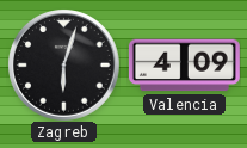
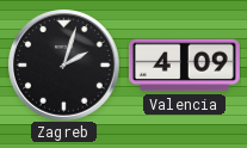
Zagreb: 6:03 -> 2:03 (64, 66)
